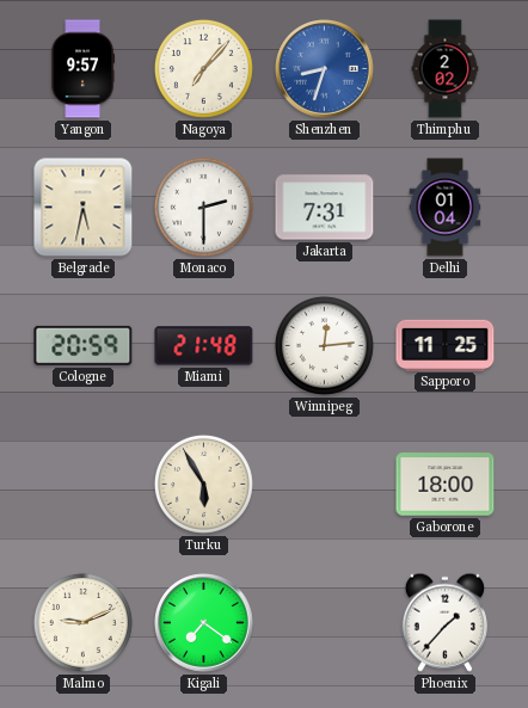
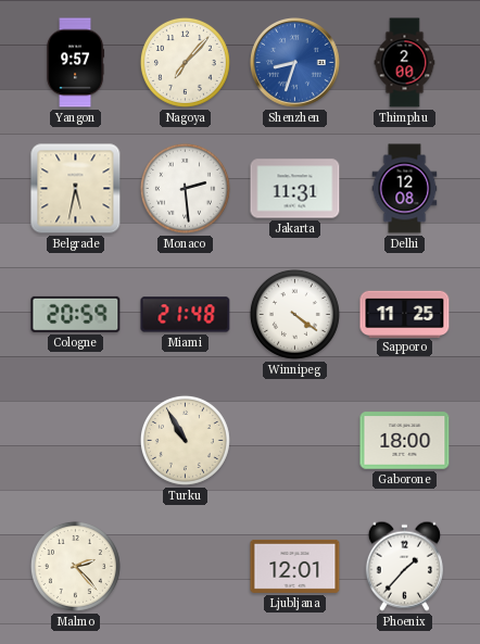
Thimphu: 2:02 -> 2:00 (405, 63)
Monaco: 2:30 -> 2:29 (185, 188)
Jakarta: 7:31 -> 11:31 (295, 189)
Delhi: 01:04 -> 12:08 (405, 189)
Winnipeg: 12:14 -> 4:21 (294, 314)
Turku: 5:55 -> 10:55 (185, 440)
Malmo: 9:11 -> 2:23 (75, 566)
Kigali: 7:21 -> none (204, 623)
Ljubljana: none -> 12:01 (295, 566)
